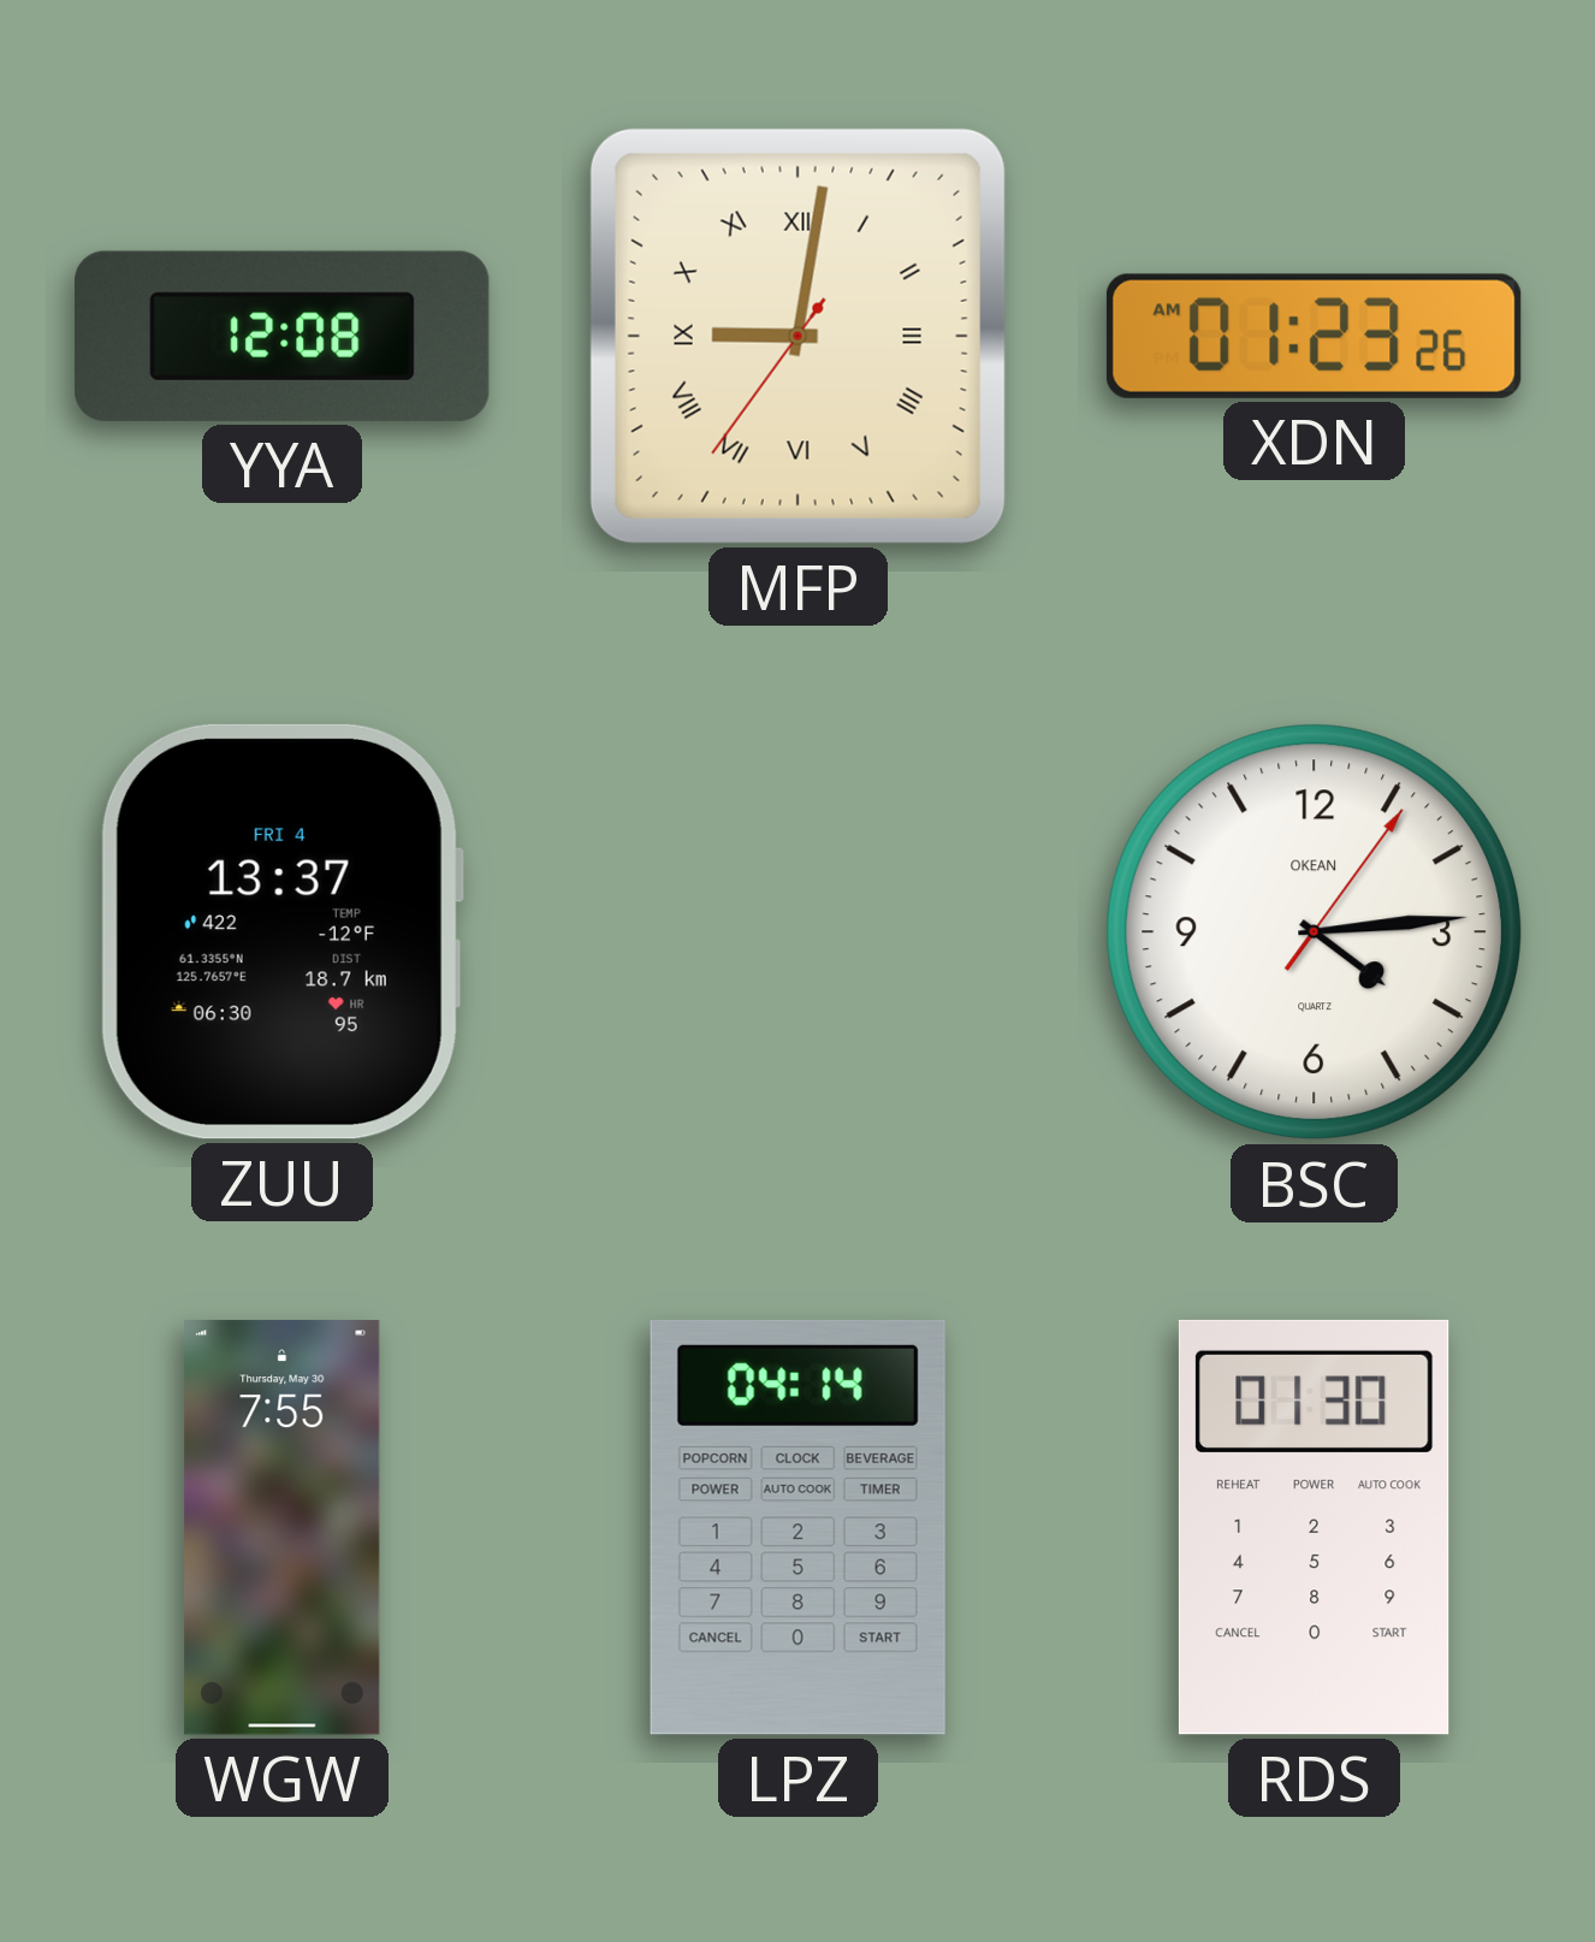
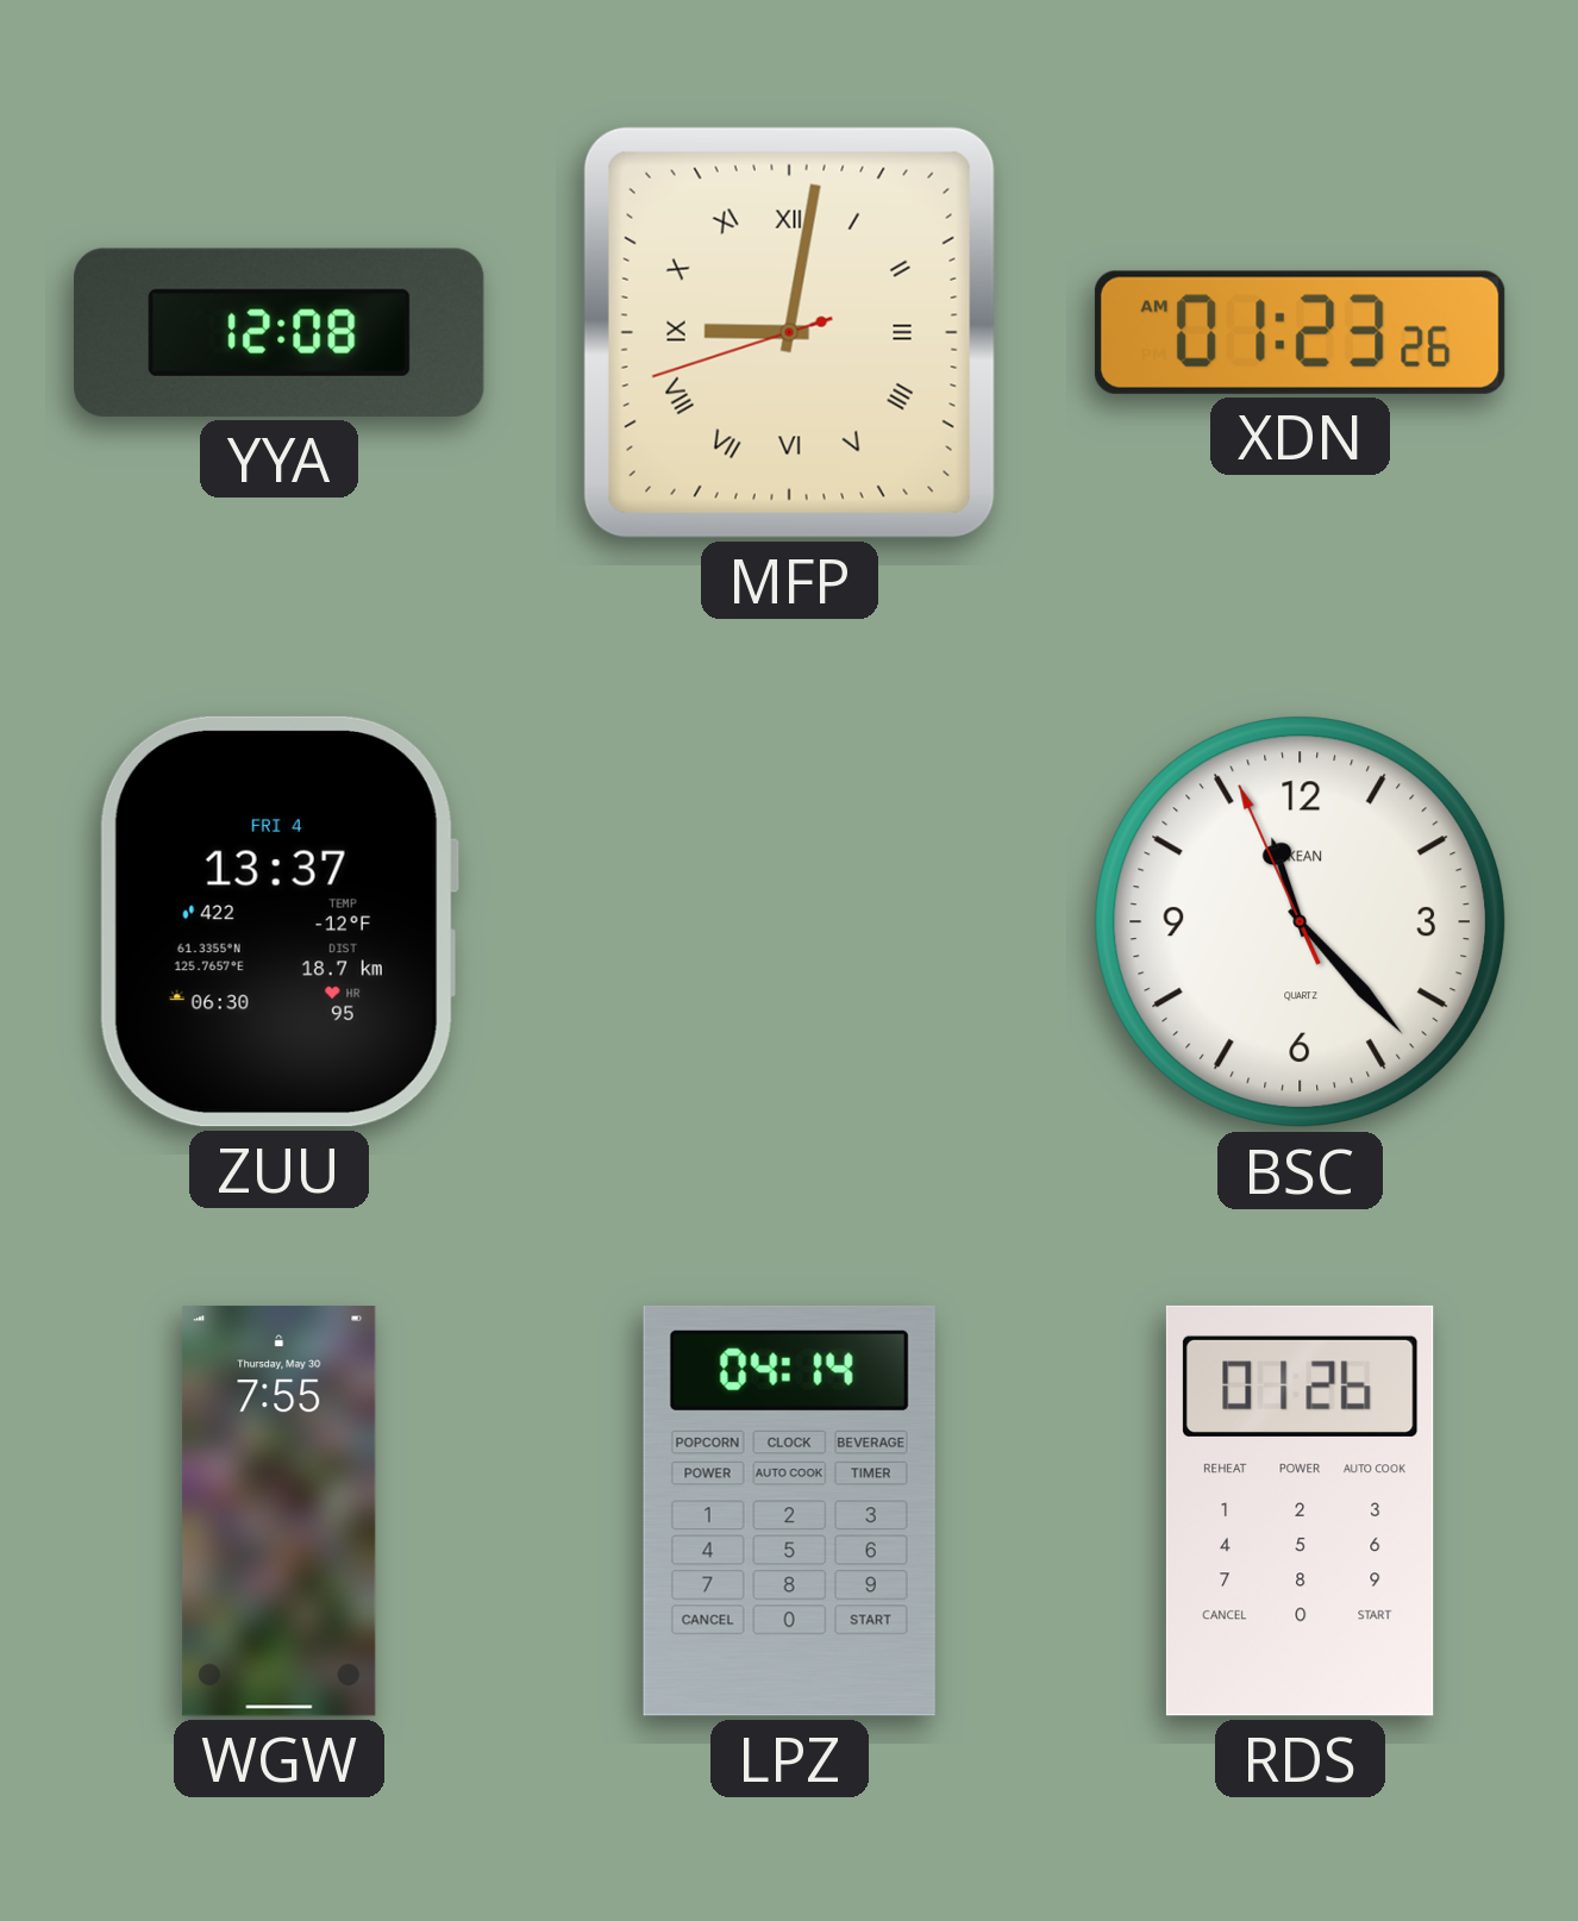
MFP: 9:01:36 -> 9:01:42 (789, 332)
BSC: 4:14 -> 11:22 (1301, 922)
RDS: 01:30 -> 01:26 (1300, 1510)
